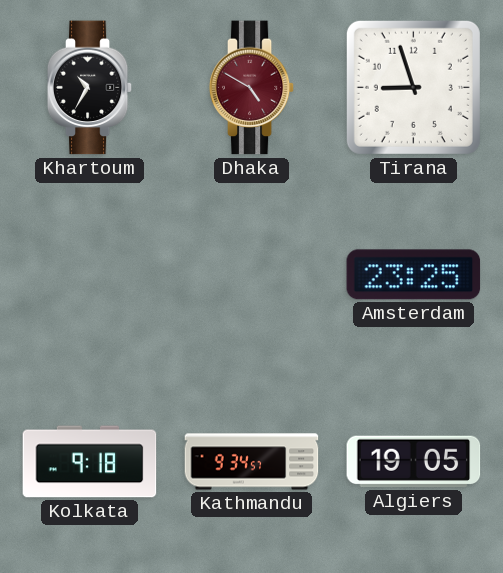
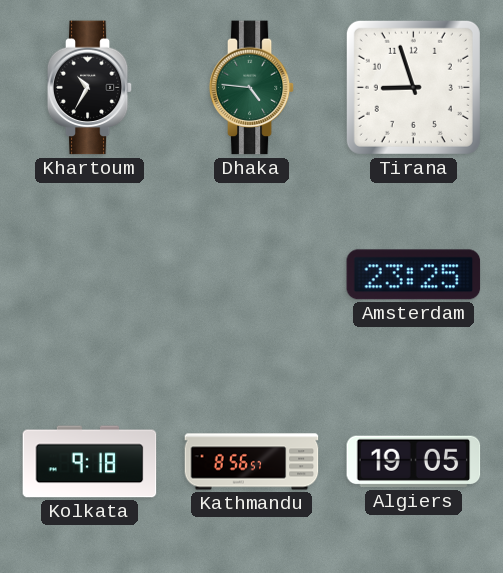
Dhaka: 4:50 -> 4:46 (252, 88)
Dhaka dial: burgundy -> green (252, 88)
Kathmandu: 9:34 -> 8:56 (252, 462)
